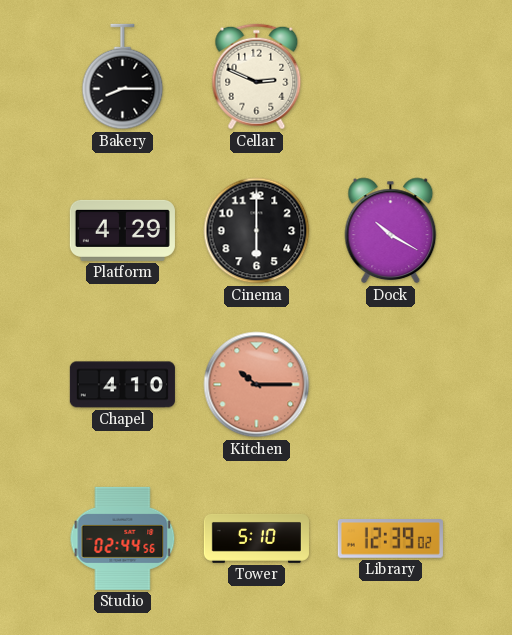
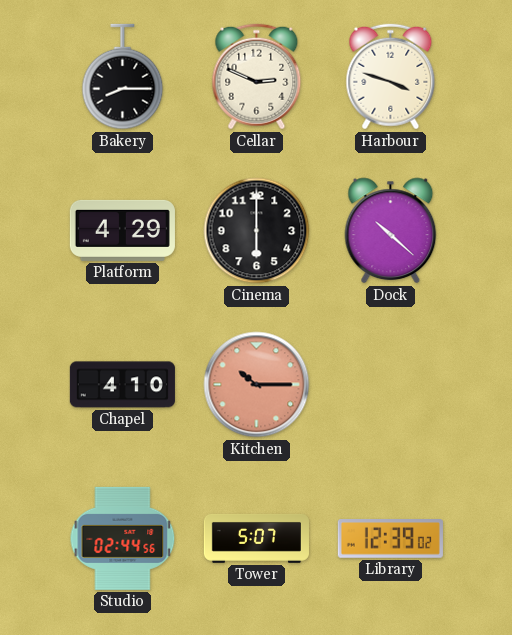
Harbour: none -> 3:48 (391, 77)
Dock: 10:20 -> 10:22 (391, 231)
Tower: 5:10 -> 5:07 (256, 538)
